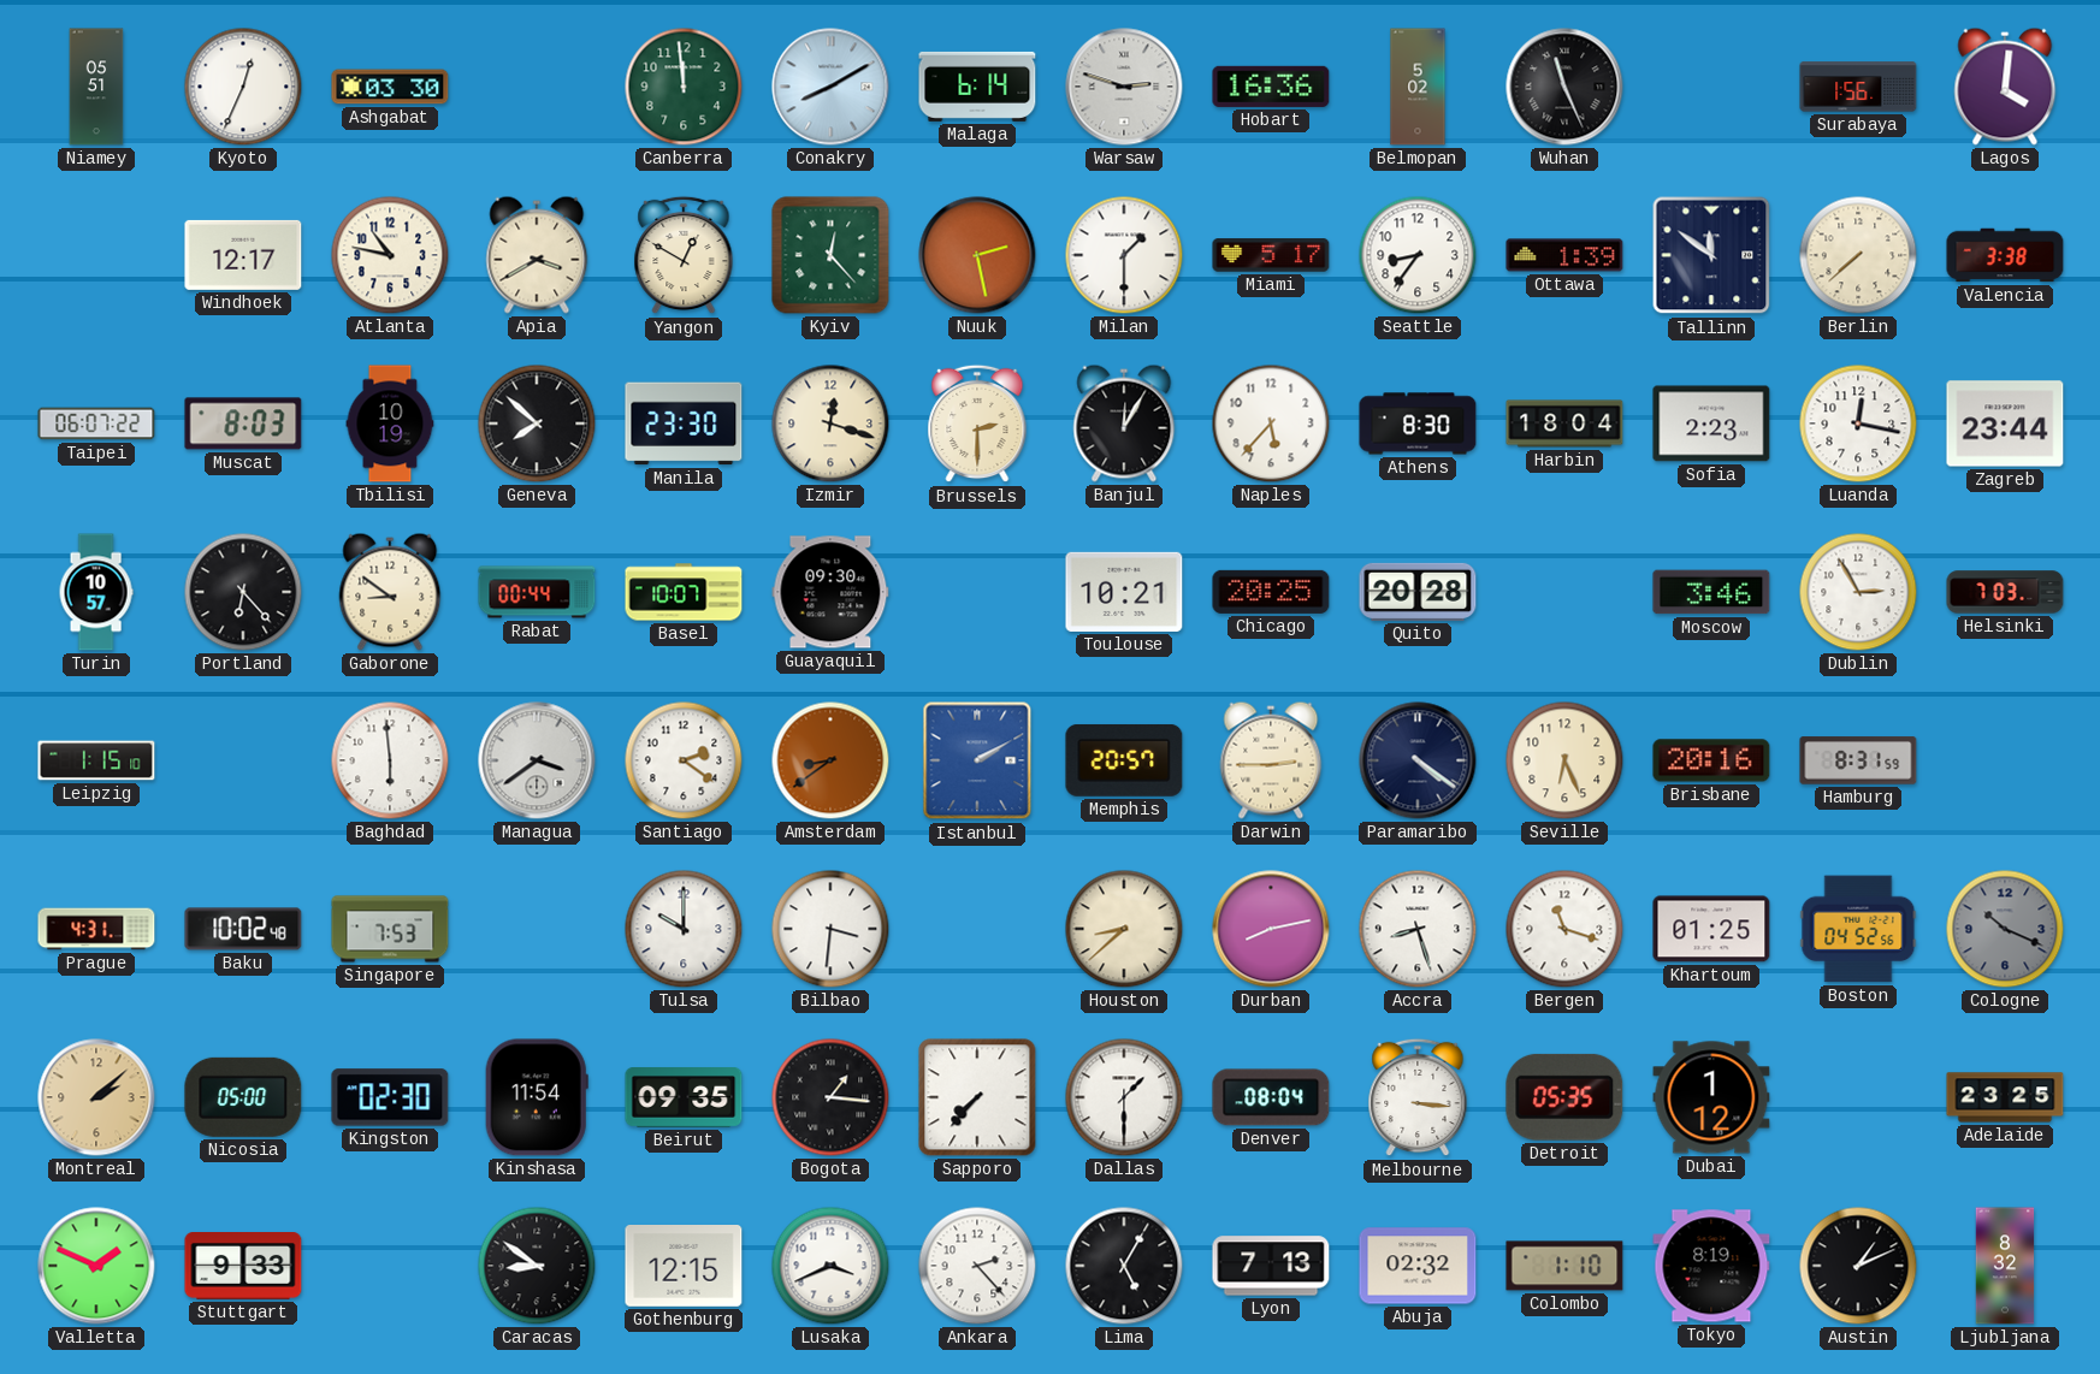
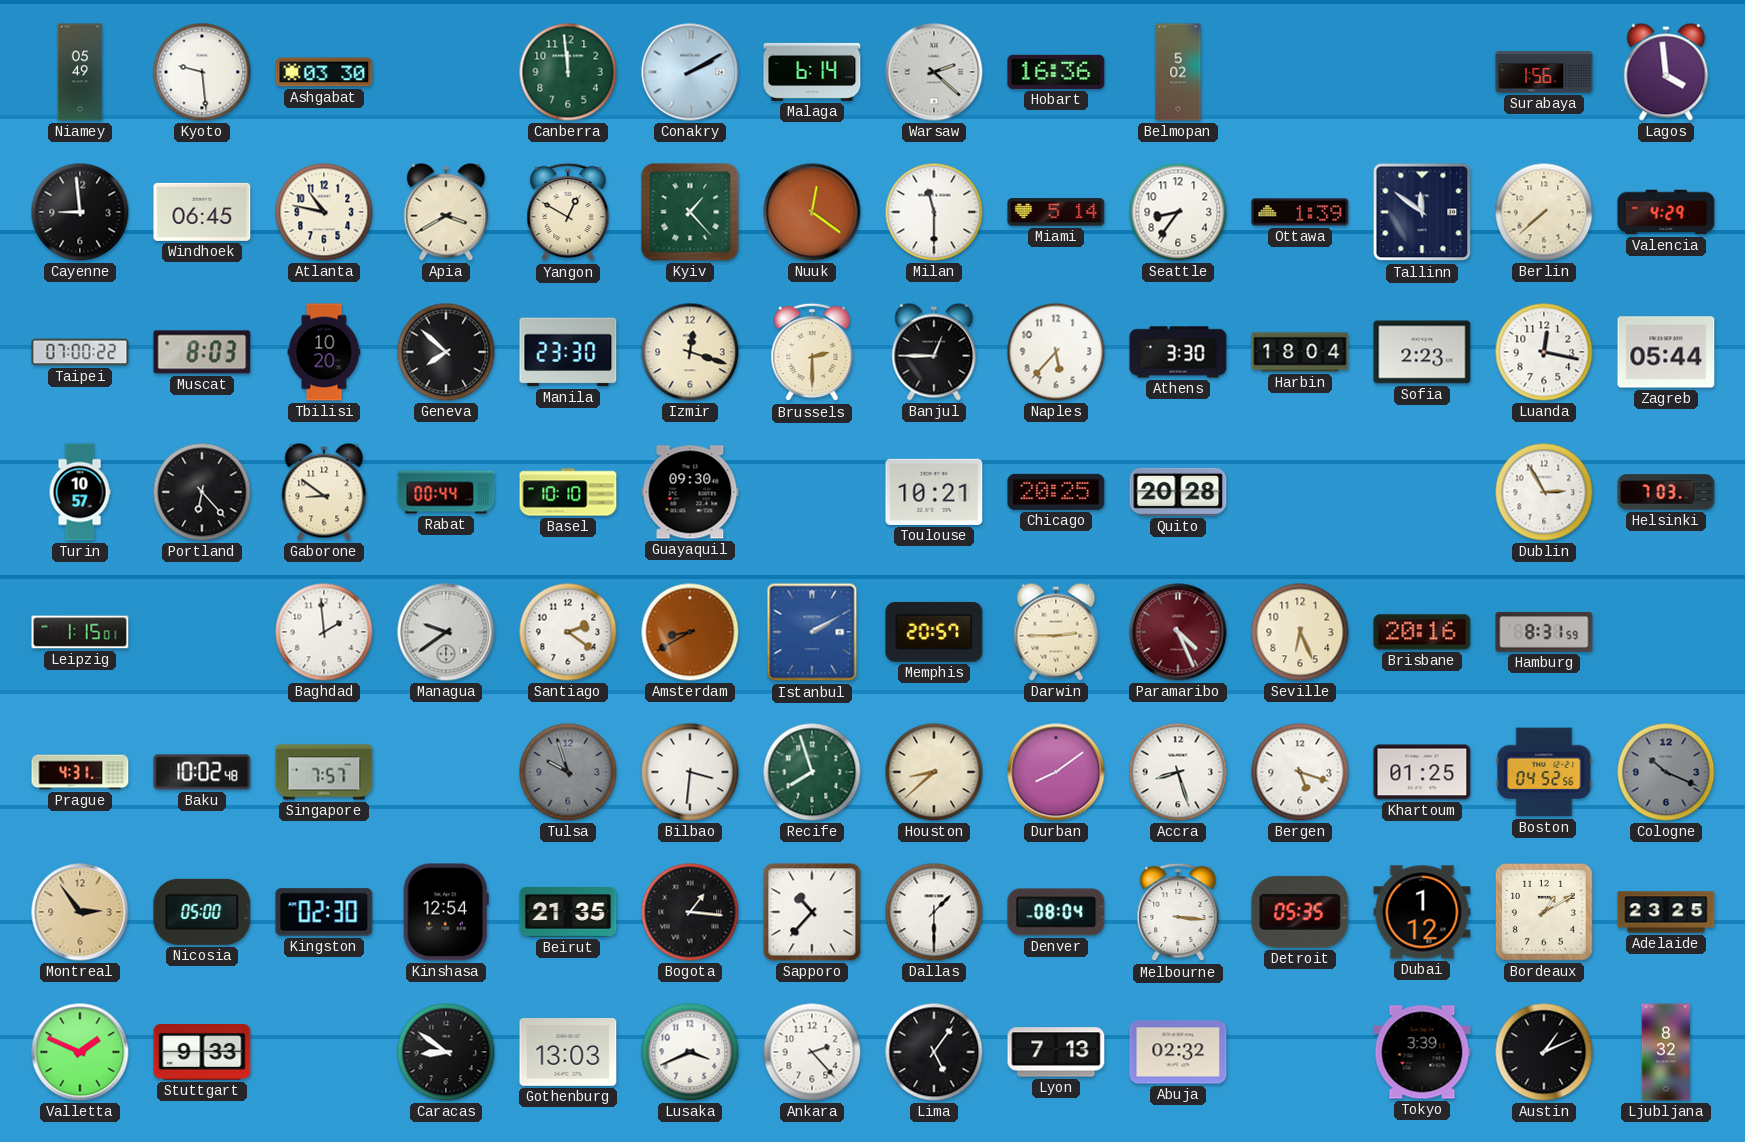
Niamey: 05:51 -> 05:49 (80, 72)
Kyoto: 12:34 -> 9:29 (202, 72)
Conakry: 8:10 -> 2:10 (690, 72)
Warsaw: 2:48 -> 2:22 (934, 72)
Wuhan: 11:26 -> none (1564, 87)
Lagos: 4:01 -> 3:59 (1666, 72)
Cayenne: none -> 8:59 (80, 212)
Windhoek: 12:17 -> 06:45 (202, 212)
Kyiv: 12:23 -> 1:23 (690, 212)
Nuuk: 2:28 -> 12:21 (812, 212)
Milan: 1:30 -> 11:30 (934, 212)
Miami: 5:17 -> 5:14 (1056, 212)
Valencia: 3:38 -> 4:29 (1666, 212)
Taipei: 06:07 -> 07:00 (80, 352)
Tbilisi: 10:19 -> 10:20 (324, 352)
Banjul: 12:05 -> 12:45 (934, 352)
Athens: 8:30 -> 3:30 (1178, 352)
Zagreb: 23:44 -> 05:44 (1666, 352)
Basel: 10:07 -> 10:10 (568, 492)
Moscow: 3:46 -> none (1711, 592)
Leipzig: 1:15:10 -> 1:15:01 (80, 632)
Baghdad: 5:59 -> 1:59 (324, 632)
Managua: 3:39 -> 9:39 (446, 632)
Amsterdam: 8:39 -> 8:40 (690, 632)
Paramaribo: 4:21 -> 4:26 (1178, 632)
Paramaribo dial: navy -> burgundy (1178, 632)
Singapore: 7:53 -> 7:57 (324, 772)
Tulsa: 10:00 -> 9:57 (568, 772)
Tulsa dial: white -> grey (568, 772)
Recife: none -> 7:57 (812, 772)
Durban: 8:13 -> 8:09 (1056, 772)
Bergen: 11:18 -> 5:18 (1300, 772)
Montreal: 2:08 -> 2:54 (80, 912)
Kinshasa: 11:54 -> 12:54 (446, 912)
Beirut: 09:35 -> 21:35 (568, 912)
Sapporo: 7:37 -> 10:37 (812, 912)
Bordeaux: none -> 1:10 (1544, 912)
Gothenburg: 12:15 -> 13:03 (568, 1053)
Lima: 5:05 -> 5:06 (934, 1052)
Colombo: 1:10 -> none (1564, 1266)
Tokyo: 8:19 -> 3:39 (1422, 1052)
